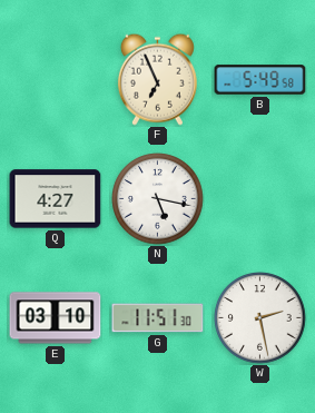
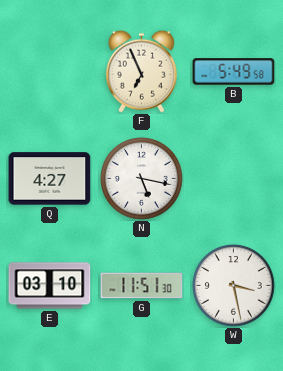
W: 2:28 -> 3:28 (234, 286)
